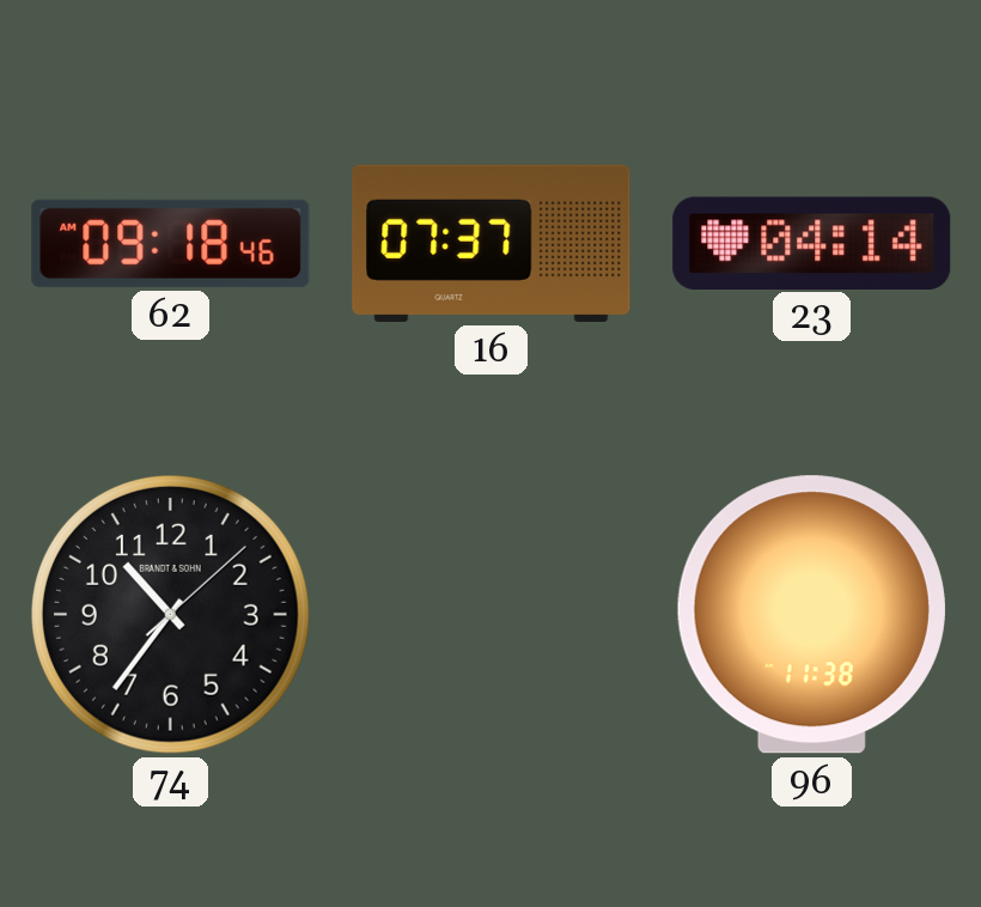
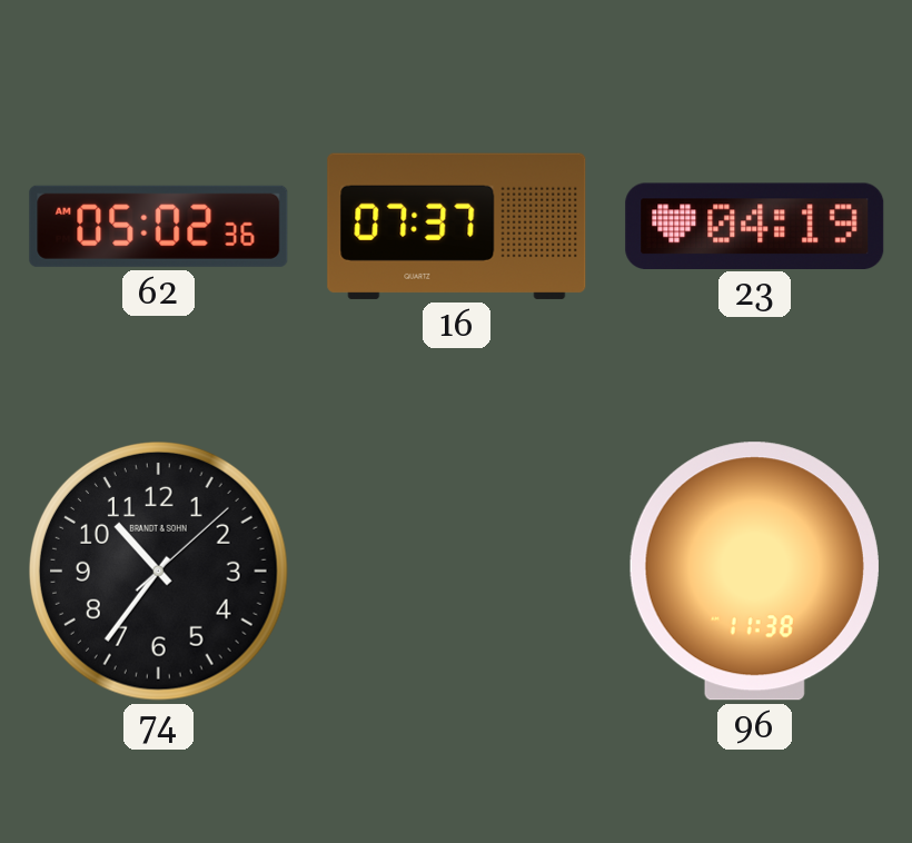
62: 09:18 -> 05:02 (159, 226)
23: 04:14 -> 04:19 (755, 226)
